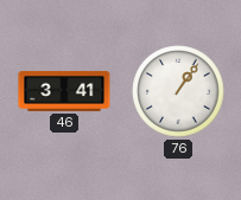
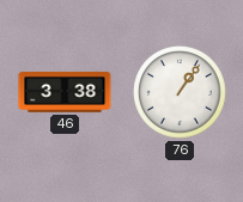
46: 3:41 -> 3:38 (65, 93)
